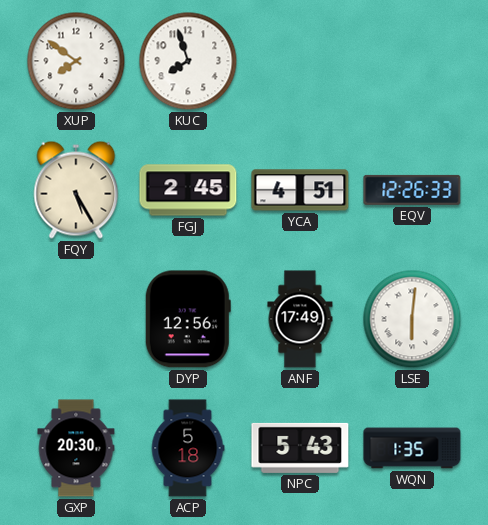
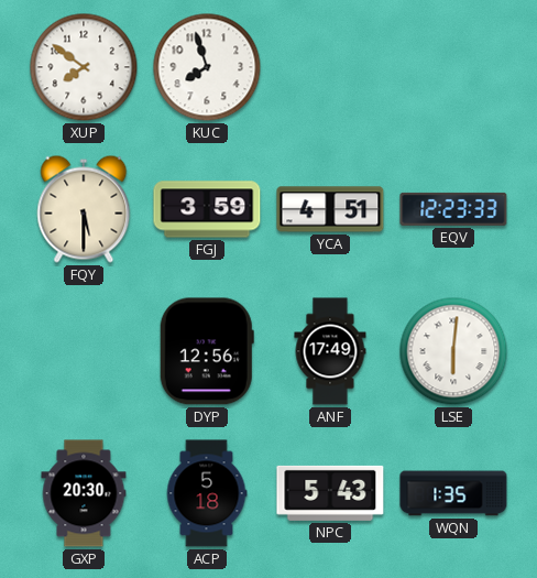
FQY: 5:25 -> 5:30 (84, 209)
FGJ: 2:45 -> 3:59 (207, 209)
EQV: 12:26 -> 12:23 (453, 209)
